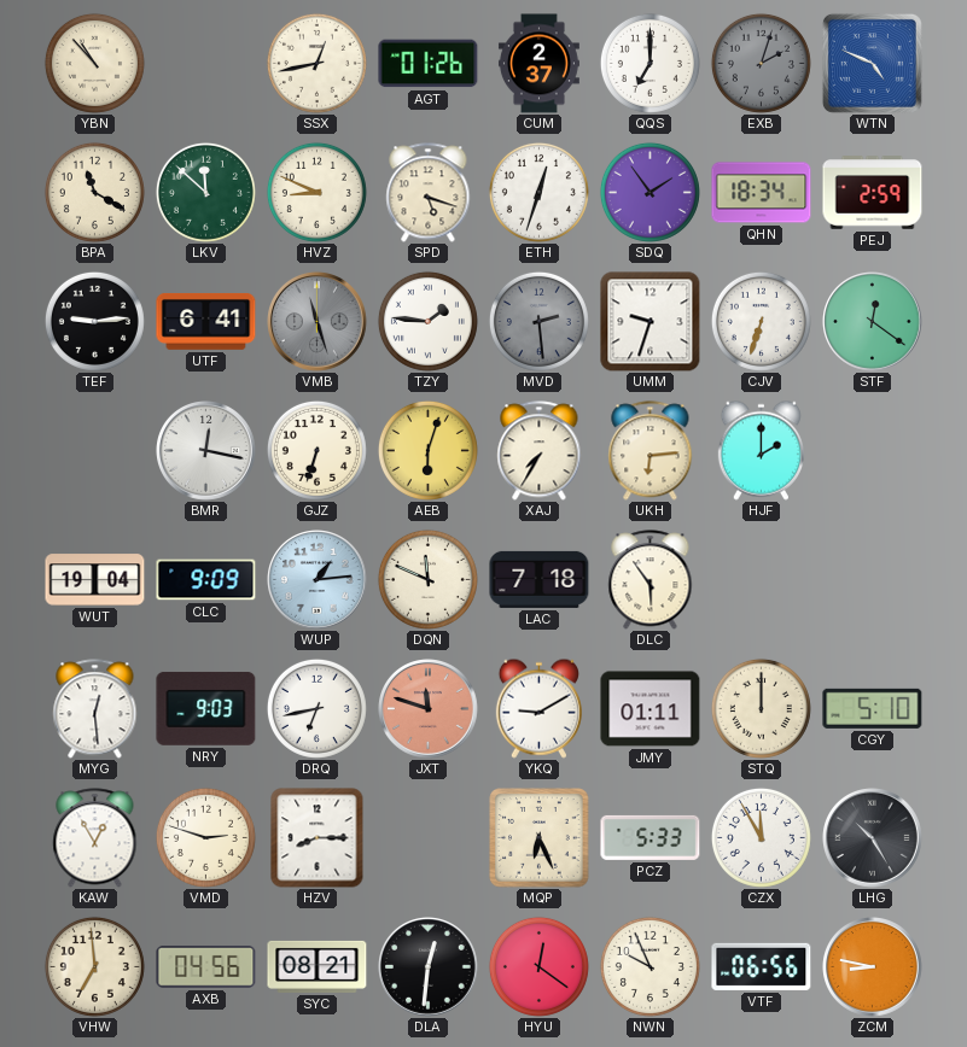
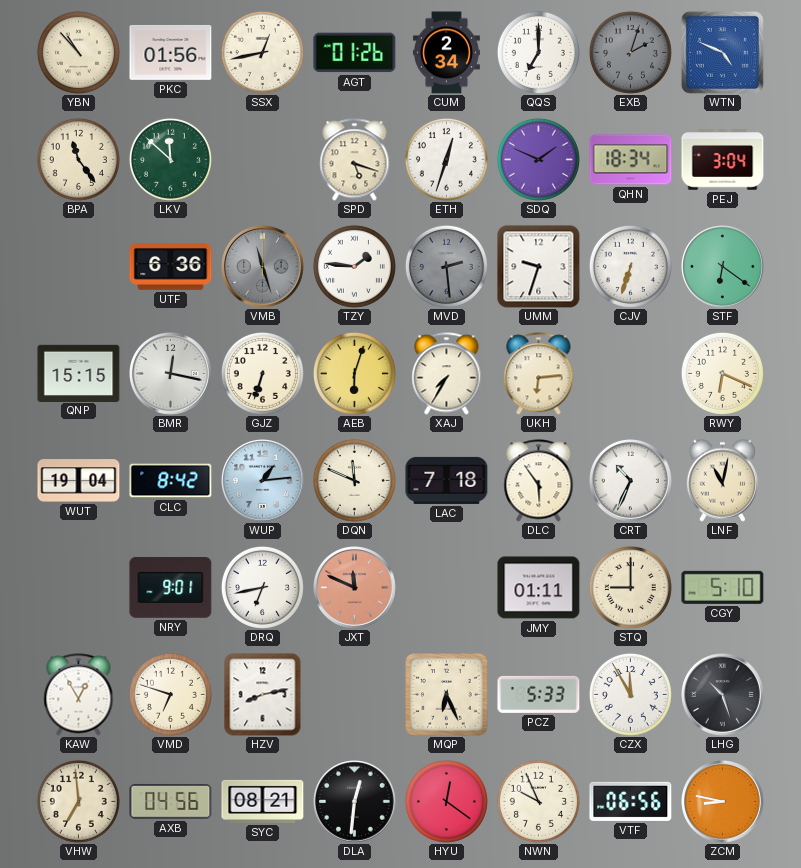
PKC: none -> 01:56 (171, 52)
CUM: 2:37 -> 2:34 (446, 53)
BPA: 11:20 -> 11:24 (78, 159)
HVZ: 8:49 -> none (316, 192)
SDQ: 1:54 -> 1:49 (538, 159)
PEJ: 2:59 -> 3:04 (723, 160)
TEF: 9:14 -> none (94, 321)
UTF: 6:41 -> 6:36 (171, 267)
STF: 12:21 -> 6:21 (723, 267)
QNP: none -> 15:15 (79, 373)
HJF: 2:00 -> none (761, 450)
RWY: none -> 6:19 (722, 373)
CLC: 9:09 -> 8:42 (171, 481)
CRT: none -> 10:34 (631, 481)
LNF: none -> 11:02 (722, 480)
MYG: 12:29 -> none (95, 709)
NRY: 9:03 -> 9:01 (171, 587)
JXT: 11:48 -> 11:49 (355, 588)
YKQ: 9:10 -> none (538, 708)
STQ: 12:00 -> 9:00 (630, 587)
VMD: 2:48 -> 6:48 (170, 694)
HZV: 8:15 -> 8:13 (263, 695)
LHG: 10:25 -> 10:27 (723, 695)
